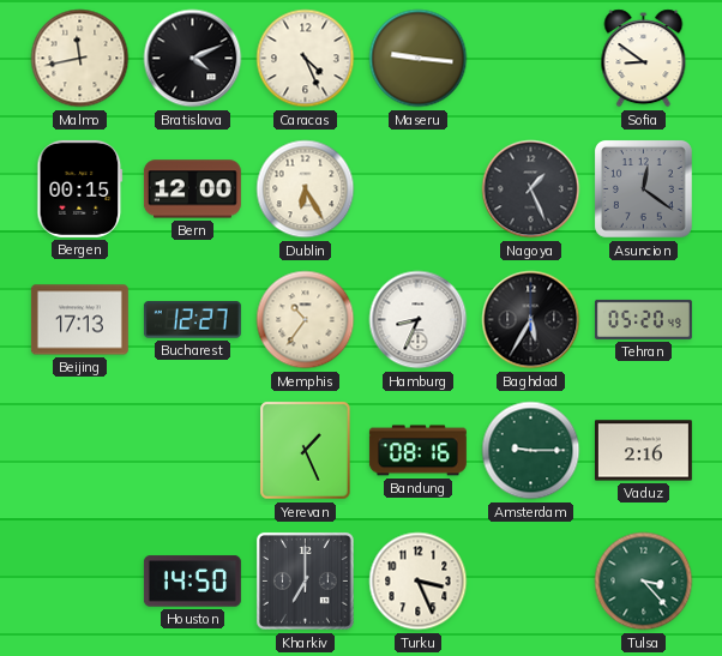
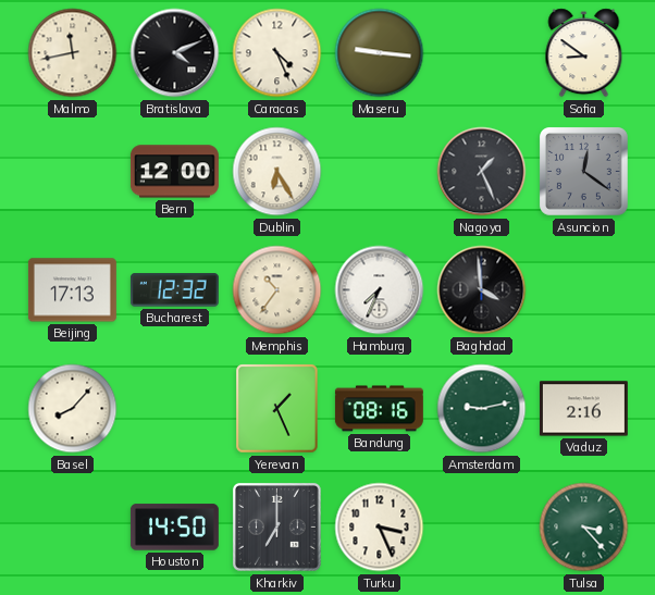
Bergen: 00:15 -> none (80, 188)
Bucharest: 12:27 -> 12:32 (174, 290)
Hamburg: 8:34 -> 7:34 (380, 290)
Baghdad: 5:35 -> 3:59 (482, 290)
Tehran: 05:20 -> none (643, 319)
Basel: none -> 8:07 (73, 409)
Amsterdam: 9:15 -> 9:13 (482, 409)
